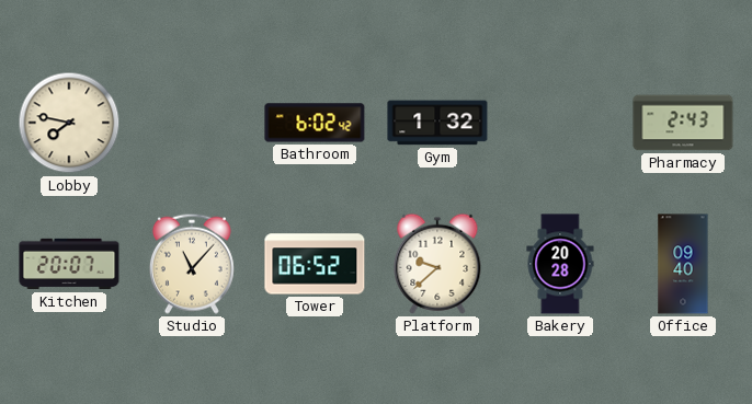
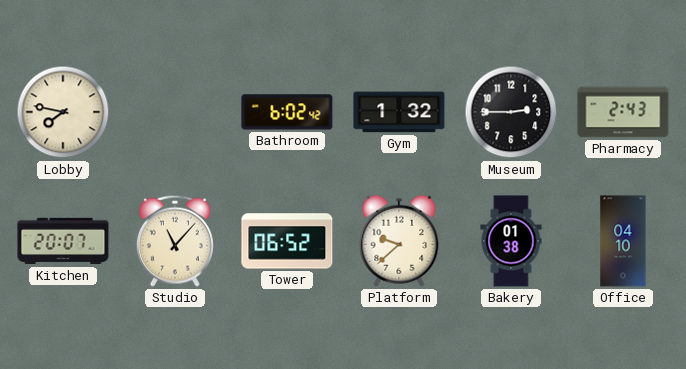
Museum: none -> 2:45 (511, 112)
Bakery: 20:28 -> 01:38 (511, 241)
Office: 09:40 -> 04:10 (623, 241)
